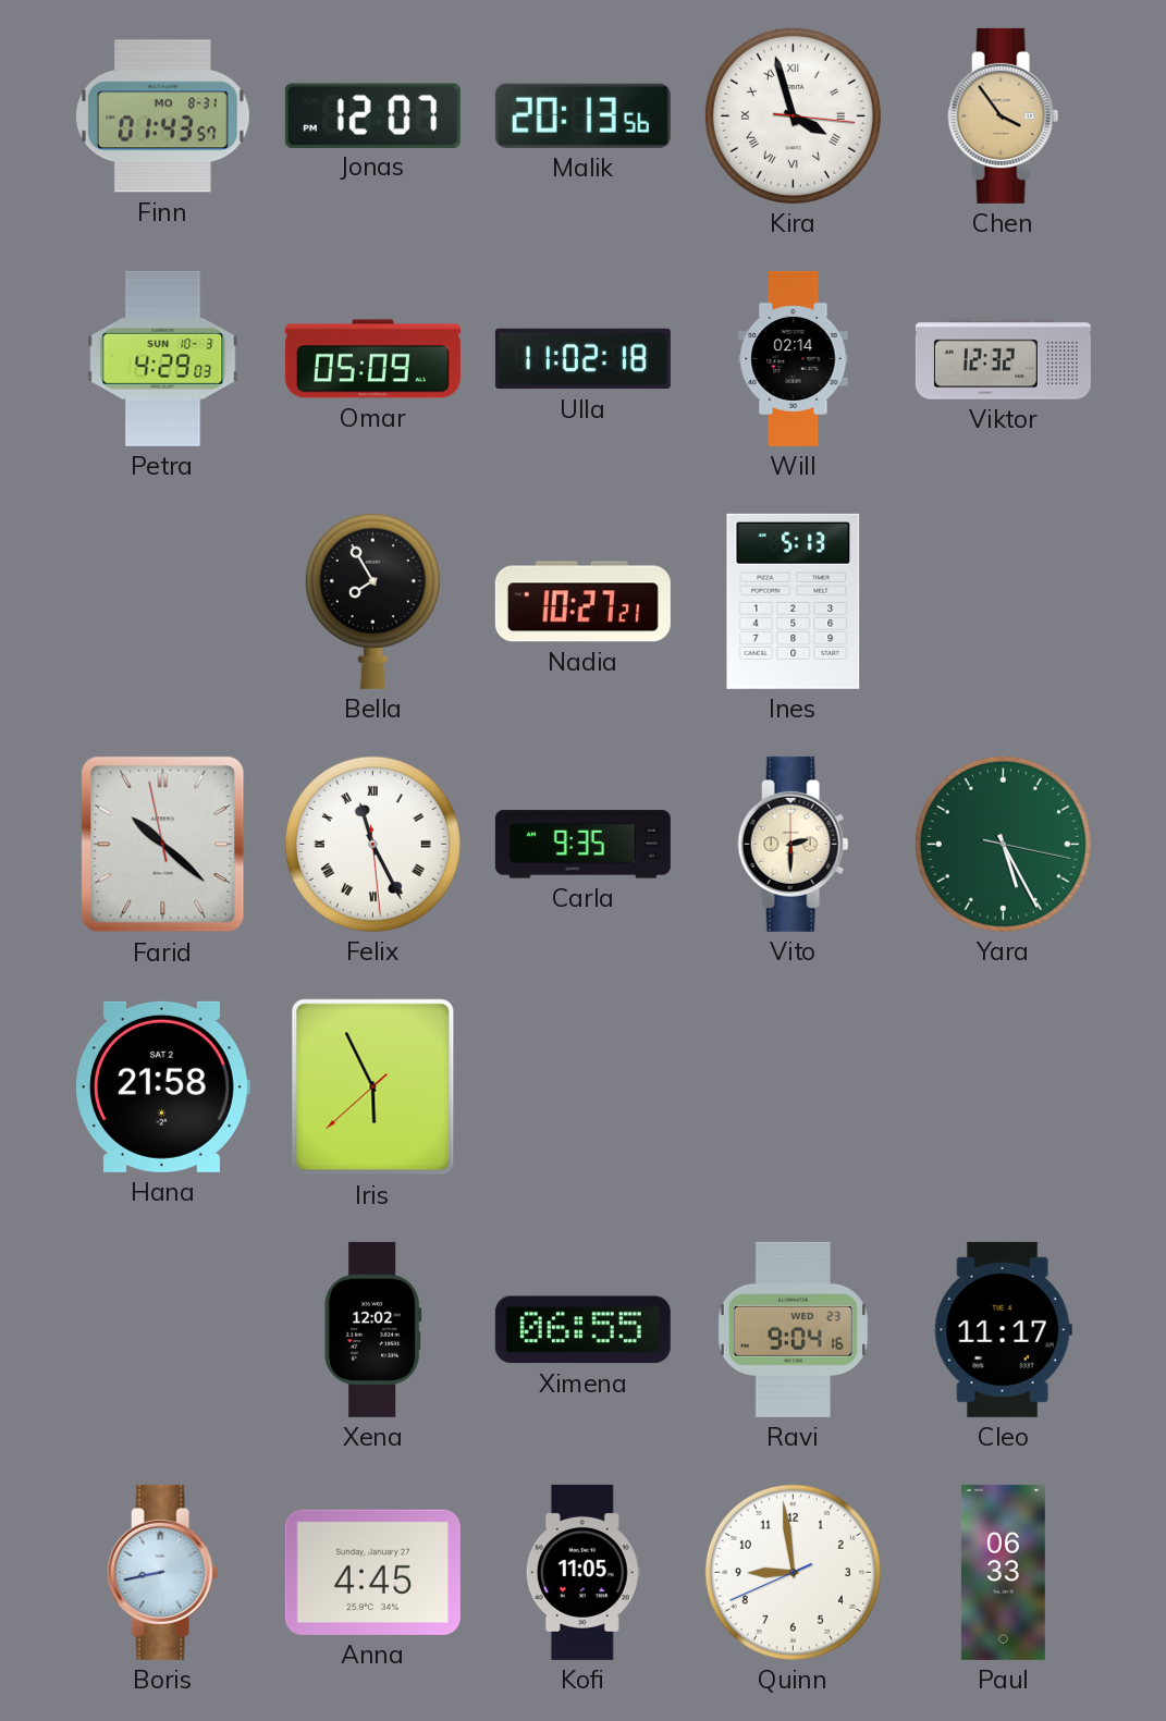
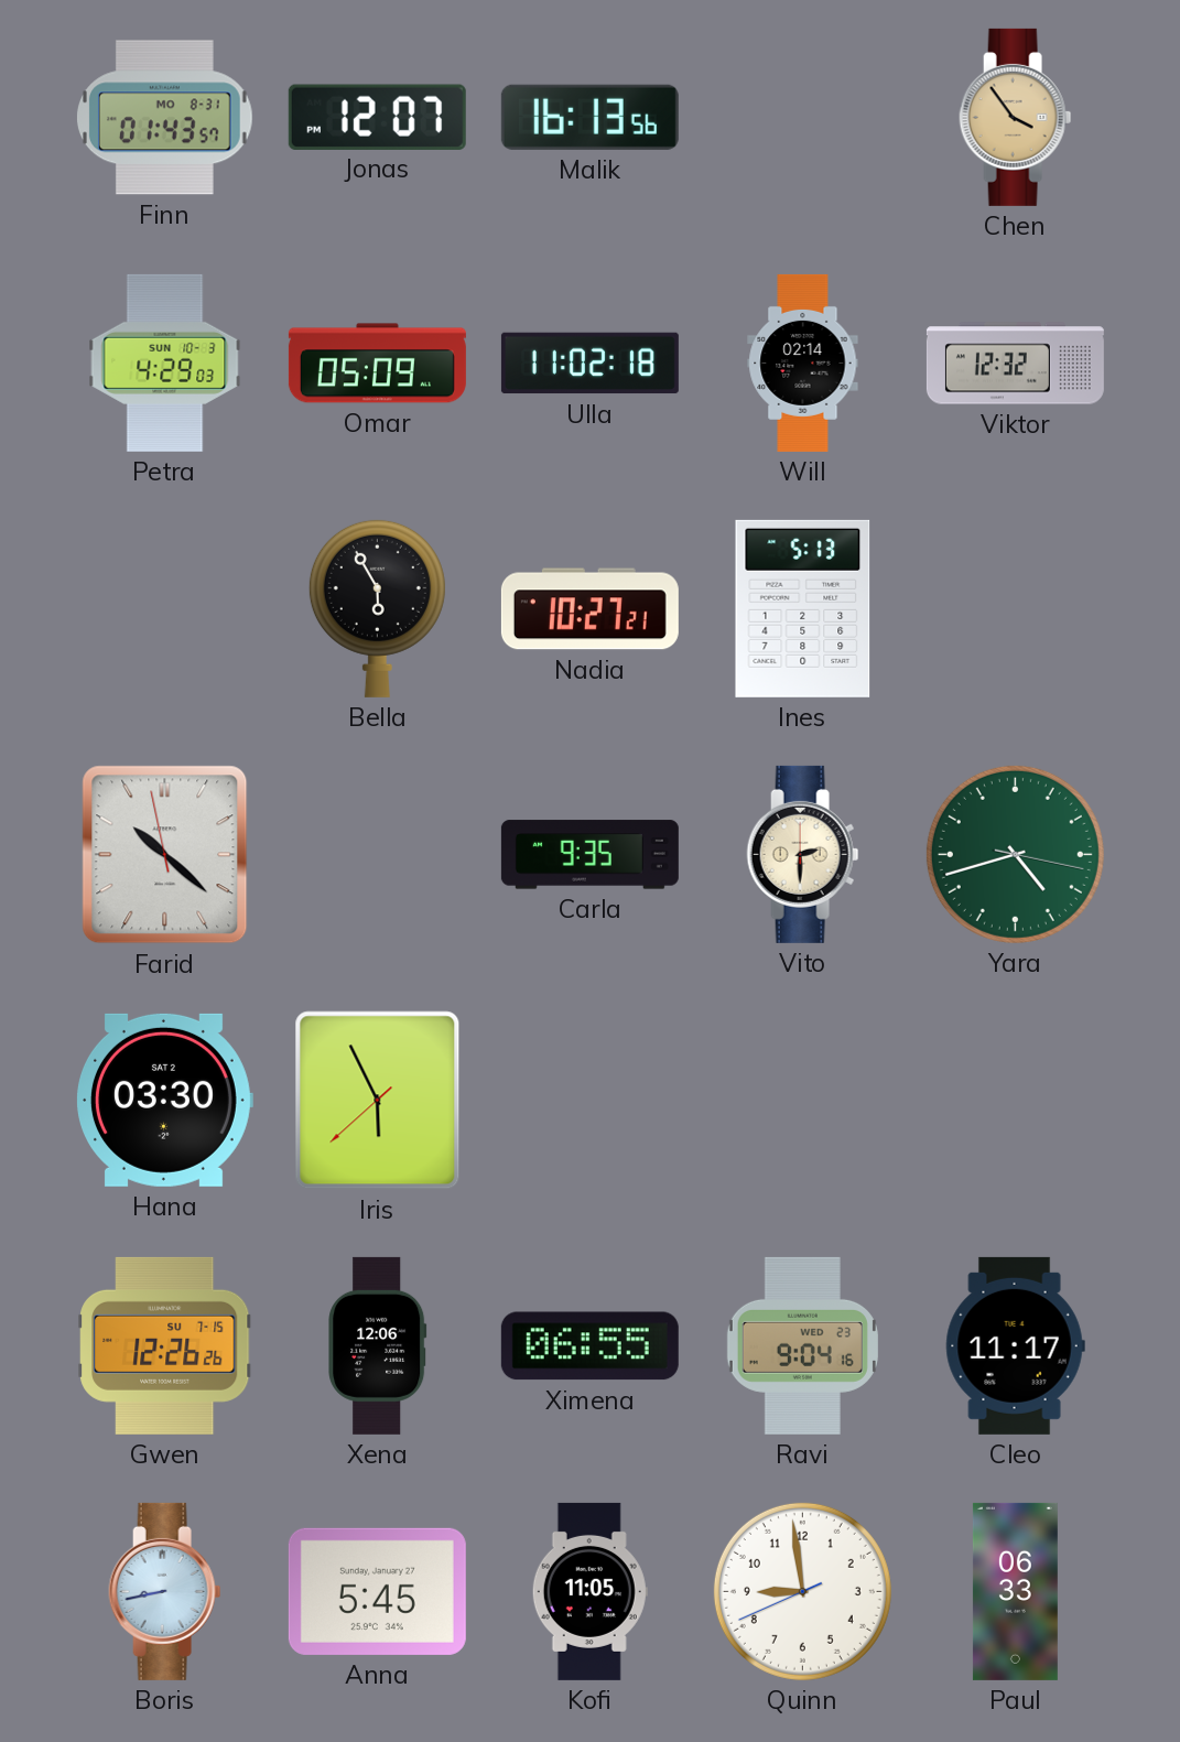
Malik: 20:13 -> 16:13 (589, 117)
Kira: 3:57 -> none (793, 115)
Bella: 7:55 -> 5:55 (377, 608)
Felix: 11:25 -> none (372, 844)
Yara: 5:25 -> 4:42 (1015, 854)
Hana: 21:58 -> 03:30 (165, 1100)
Gwen: none -> 12:26 (165, 1345)
Xena: 12:02 -> 12:06 (378, 1345)
Anna: 4:45 -> 5:45 (377, 1591)
